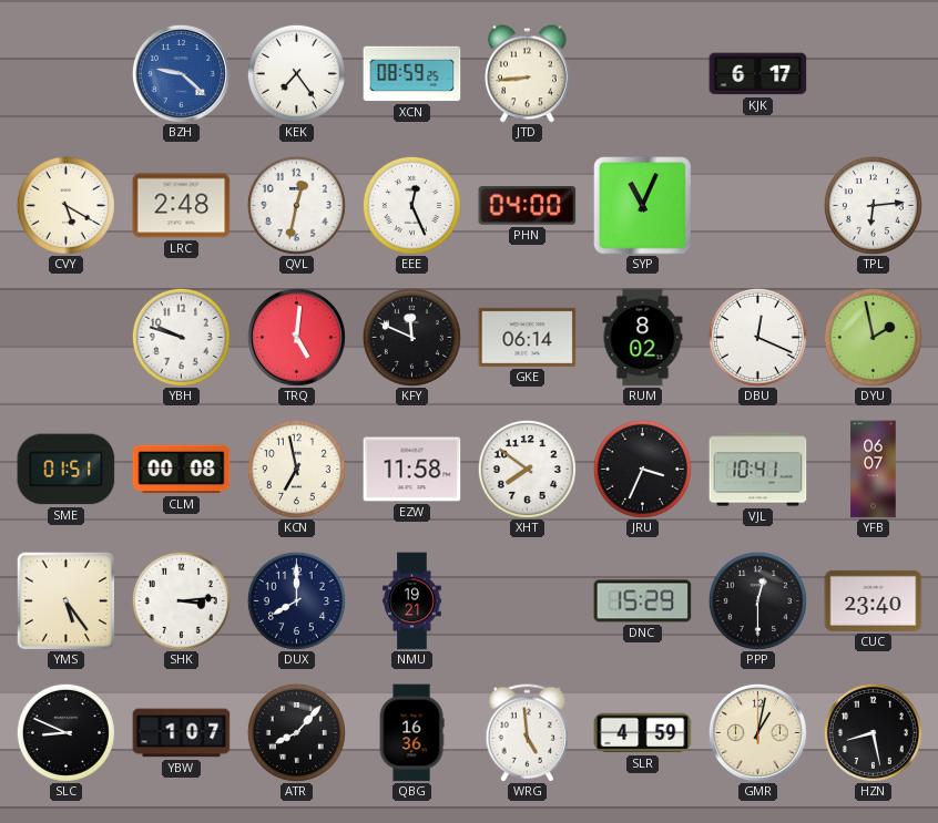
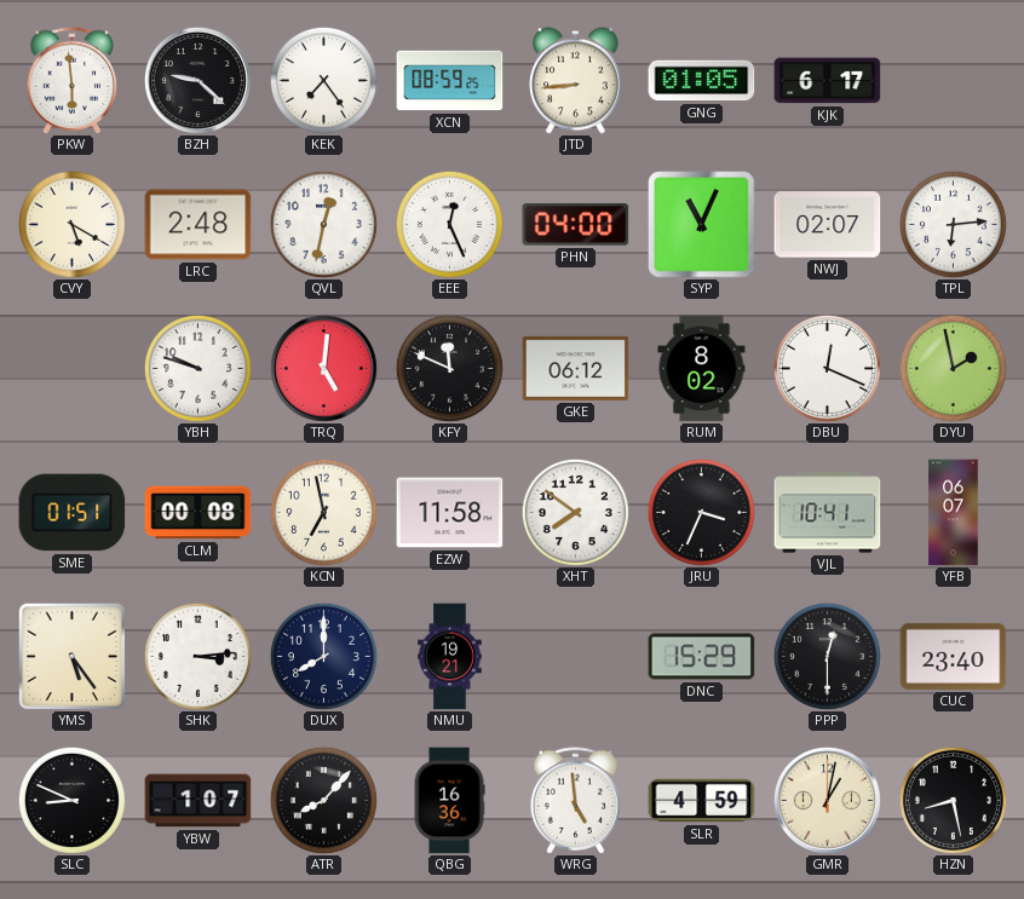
PKW: none -> 5:59 (73, 81)
BZH dial: blue -> black (197, 80)
GNG: none -> 01:05 (702, 81)
NWJ: none -> 02:07 (828, 225)
GKE: 06:14 -> 06:12 (576, 368)
